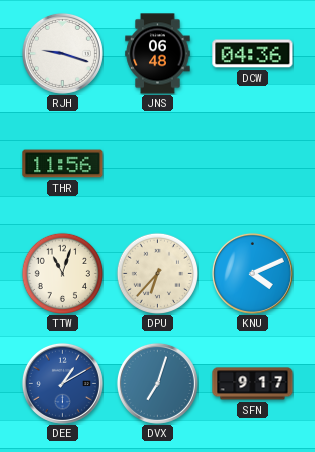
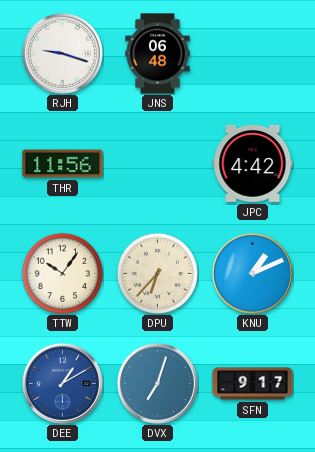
DCW: 04:36 -> none (253, 54)
JPC: none -> 4:42 (253, 163)
TTW: 11:03 -> 10:06 (62, 273)
KNU: 4:11 -> 1:11 (252, 273)
